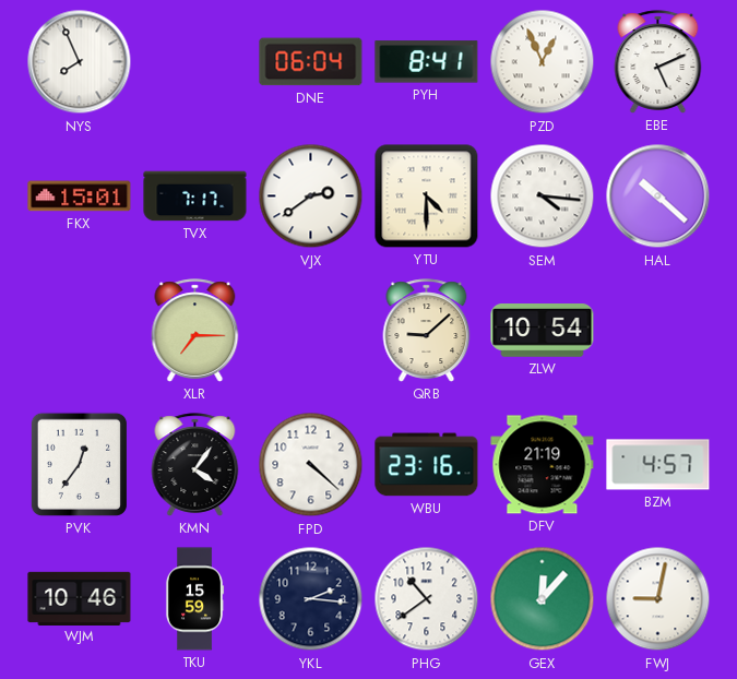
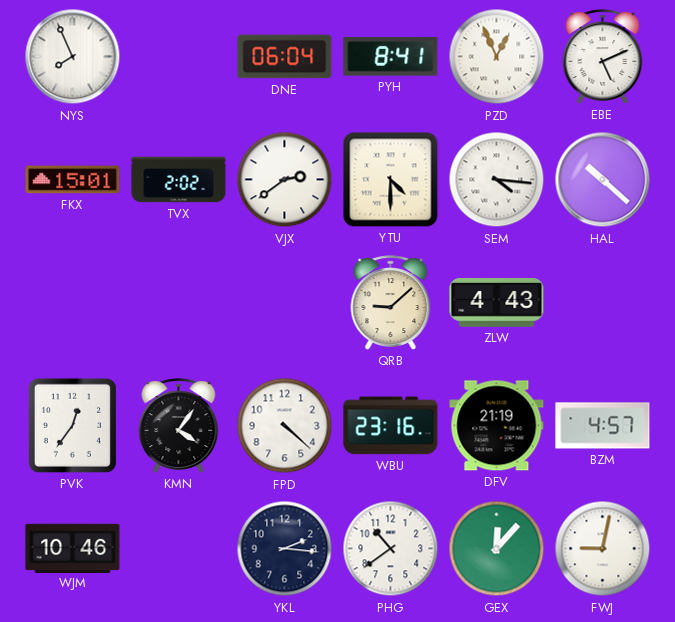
TVX: 7:17 -> 2:02 (179, 180)
XLR: 7:15 -> none (195, 331)
ZLW: 10:54 -> 4:43 (497, 303)
TKU: 15:59 -> none (194, 599)
